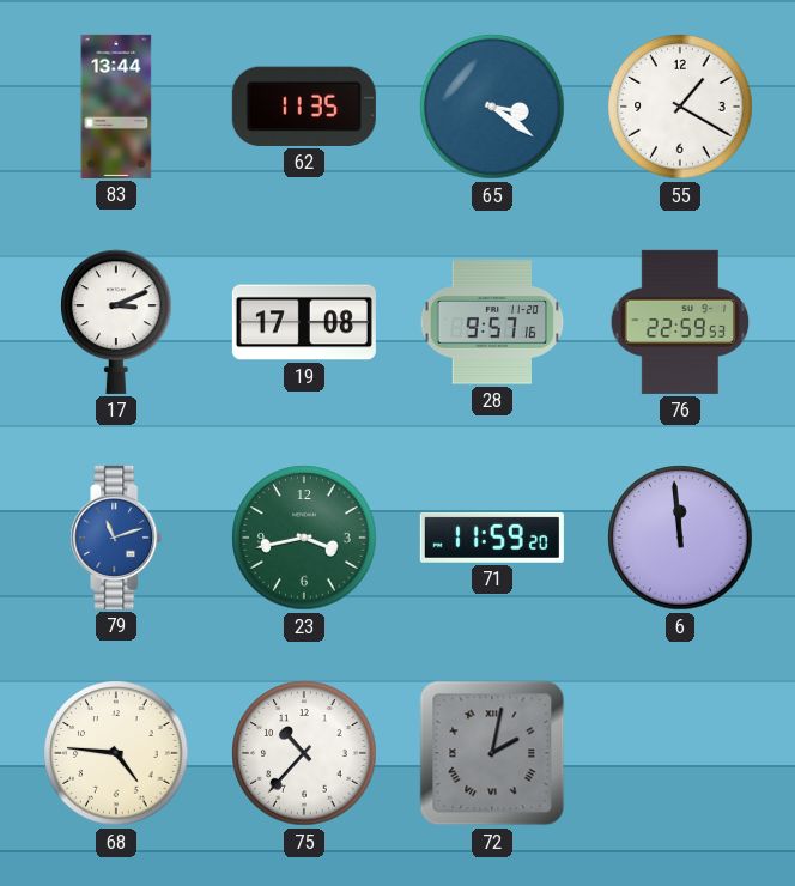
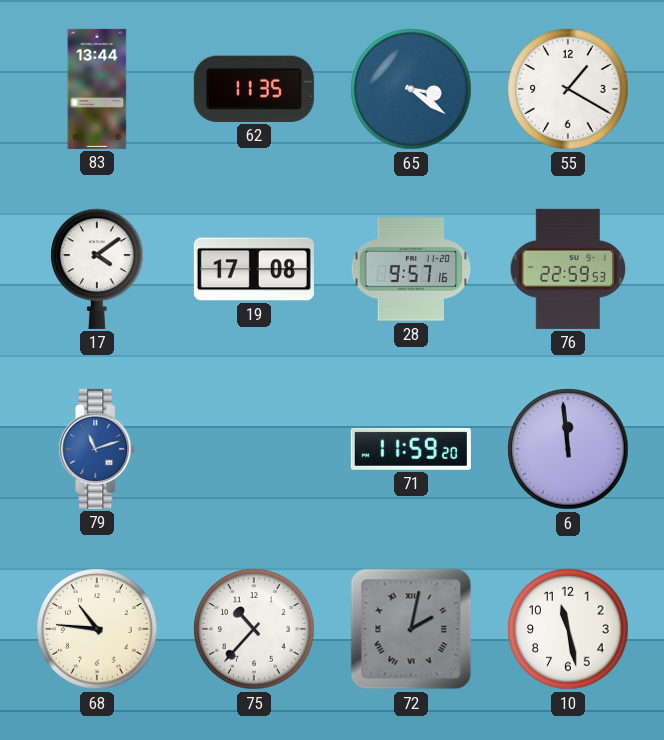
17: 3:11 -> 4:09 (97, 269)
23: 3:43 -> none (304, 538)
68: 4:46 -> 10:46 (97, 629)
10: none -> 11:28 (568, 629)
